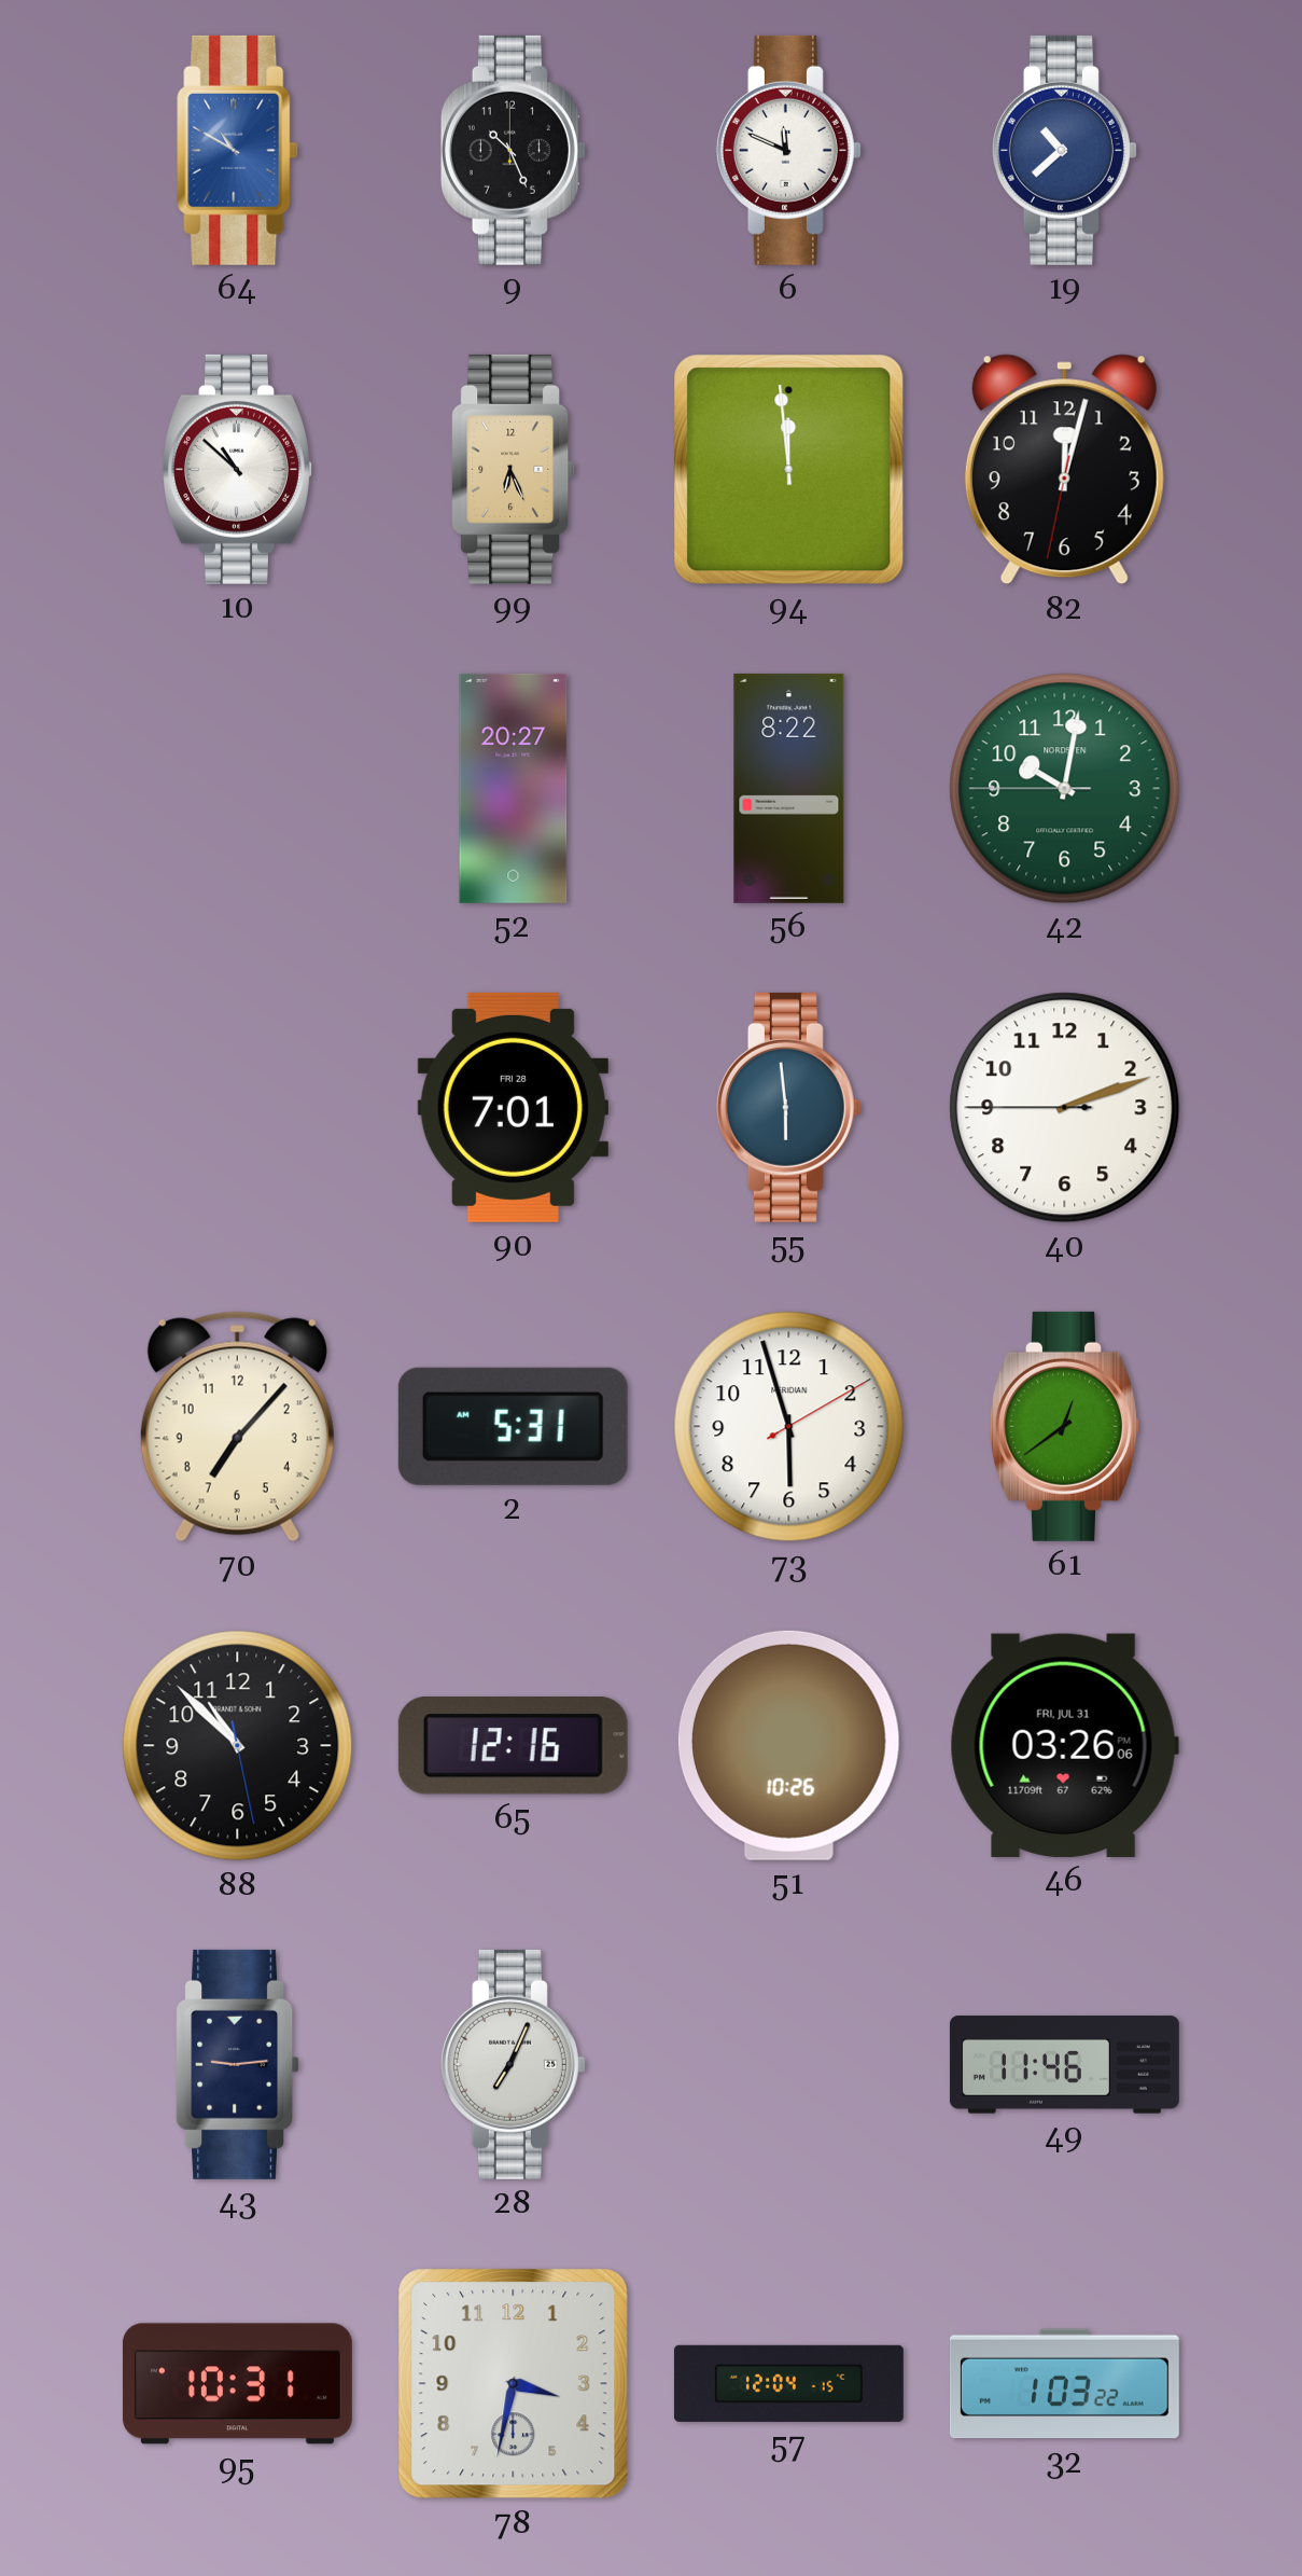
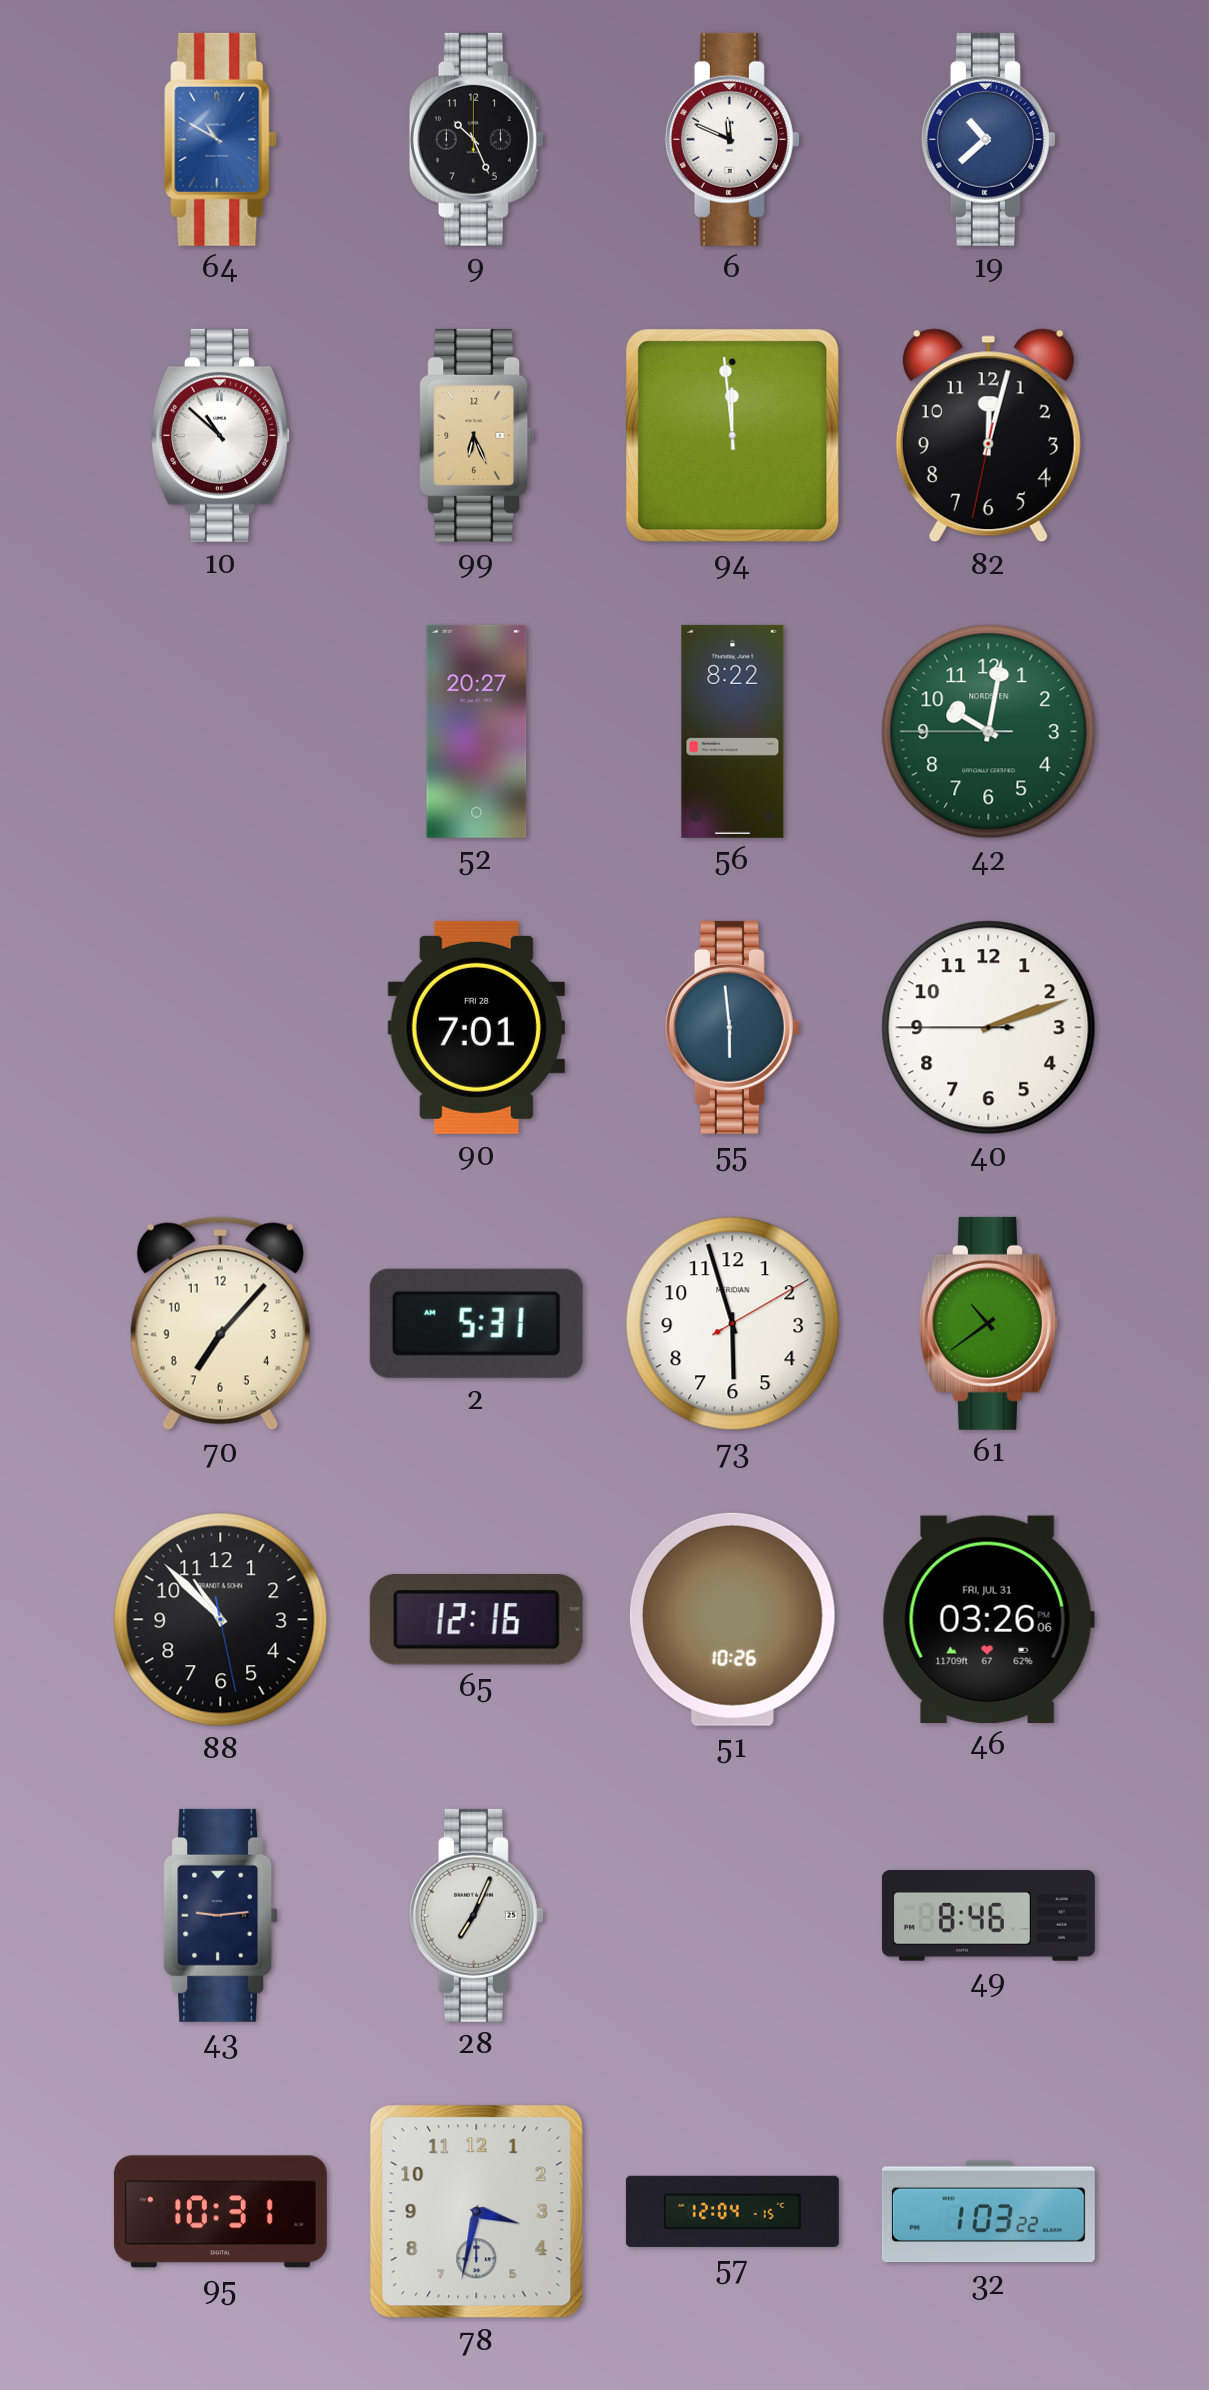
61: 12:39 -> 10:39 (989, 1323)
49: 11:46 -> 8:46 (988, 1916)
